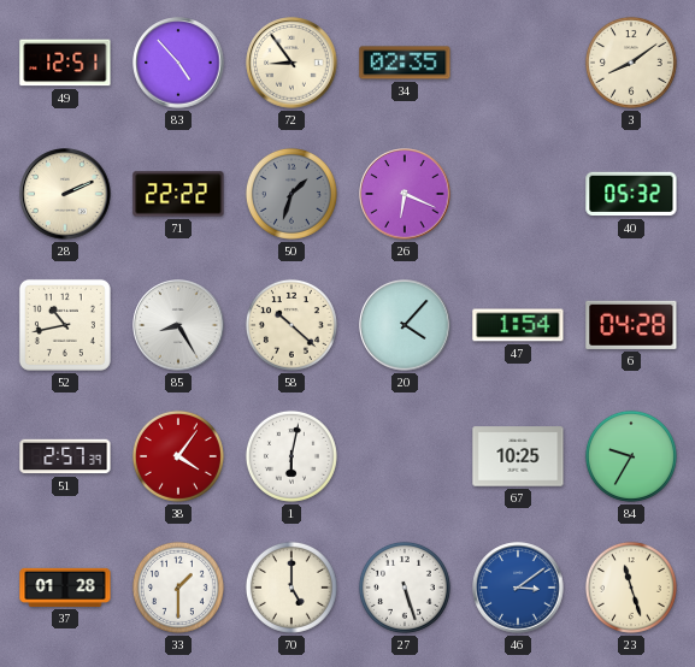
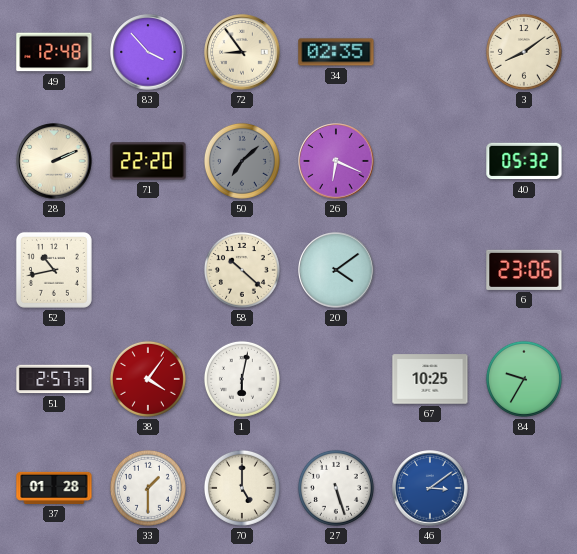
49: 12:51 -> 12:48 (54, 52)
83: 4:53 -> 3:53 (148, 52)
71: 22:22 -> 22:20 (148, 161)
50: 1:33 -> 7:08 (242, 161)
85: 8:25 -> none (178, 325)
20: 4:07 -> 4:09 (336, 270)
47: 1:54 -> none (518, 325)
6: 04:28 -> 23:06 (524, 270)
23: 11:27 -> none (631, 588)
